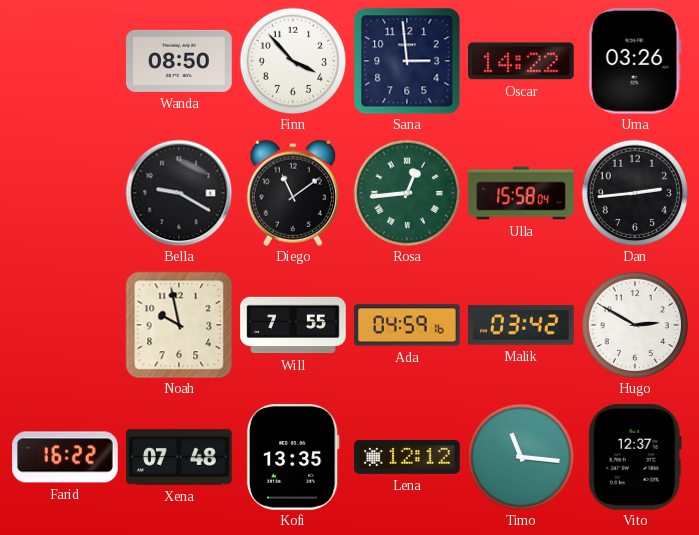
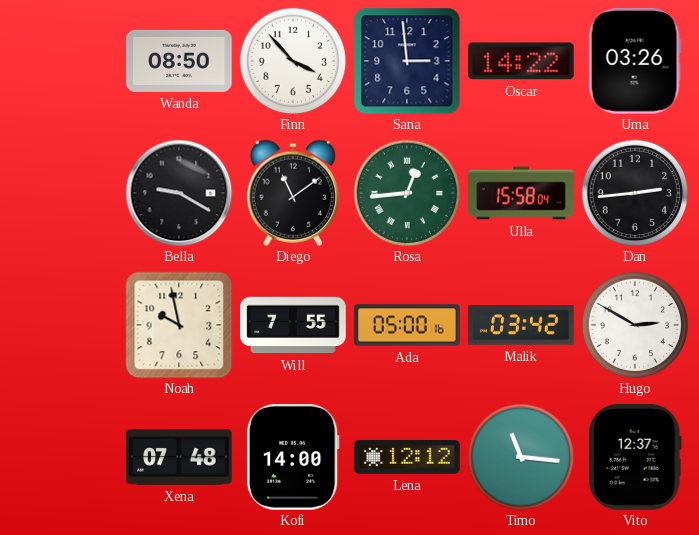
Ada: 04:59 -> 05:00 (407, 325)
Farid: 16:22 -> none (65, 457)
Kofi: 13:35 -> 14:00 (293, 457)
